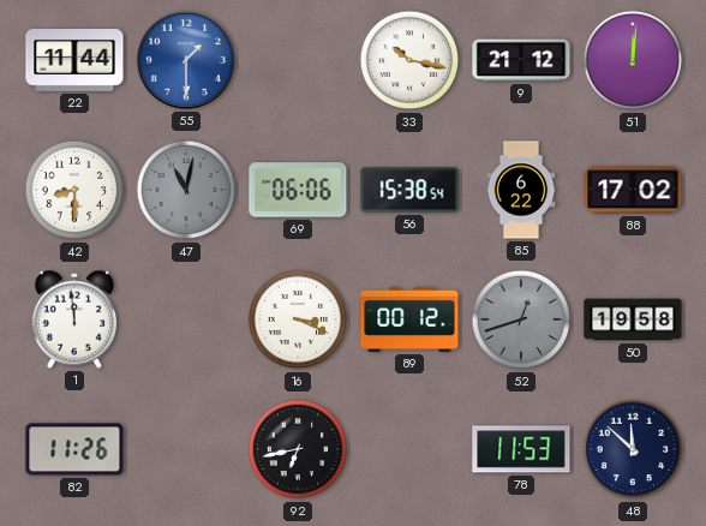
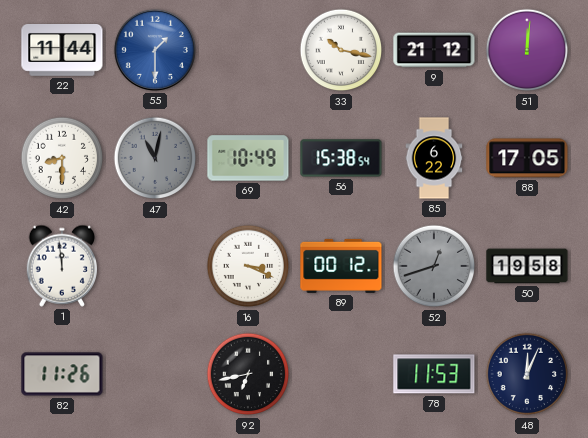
69: 06:06 -> 10:49 (248, 158)
88: 17:02 -> 17:05 (527, 158)
48: 11:52 -> 12:04 (527, 374)
